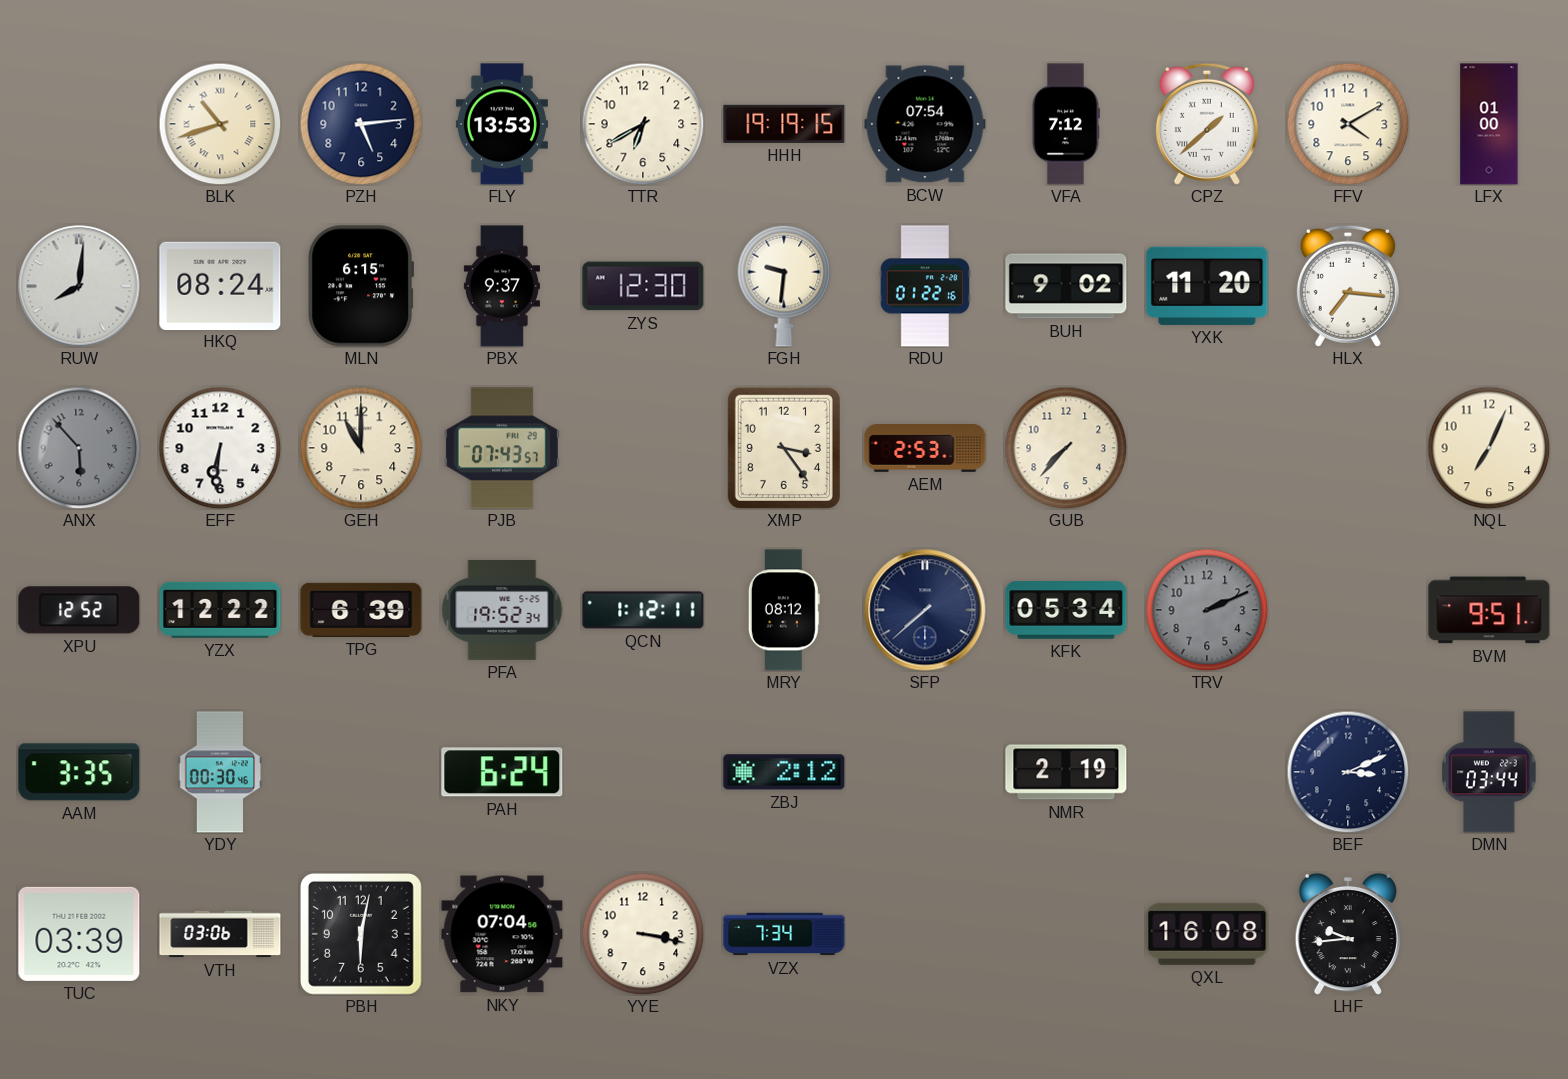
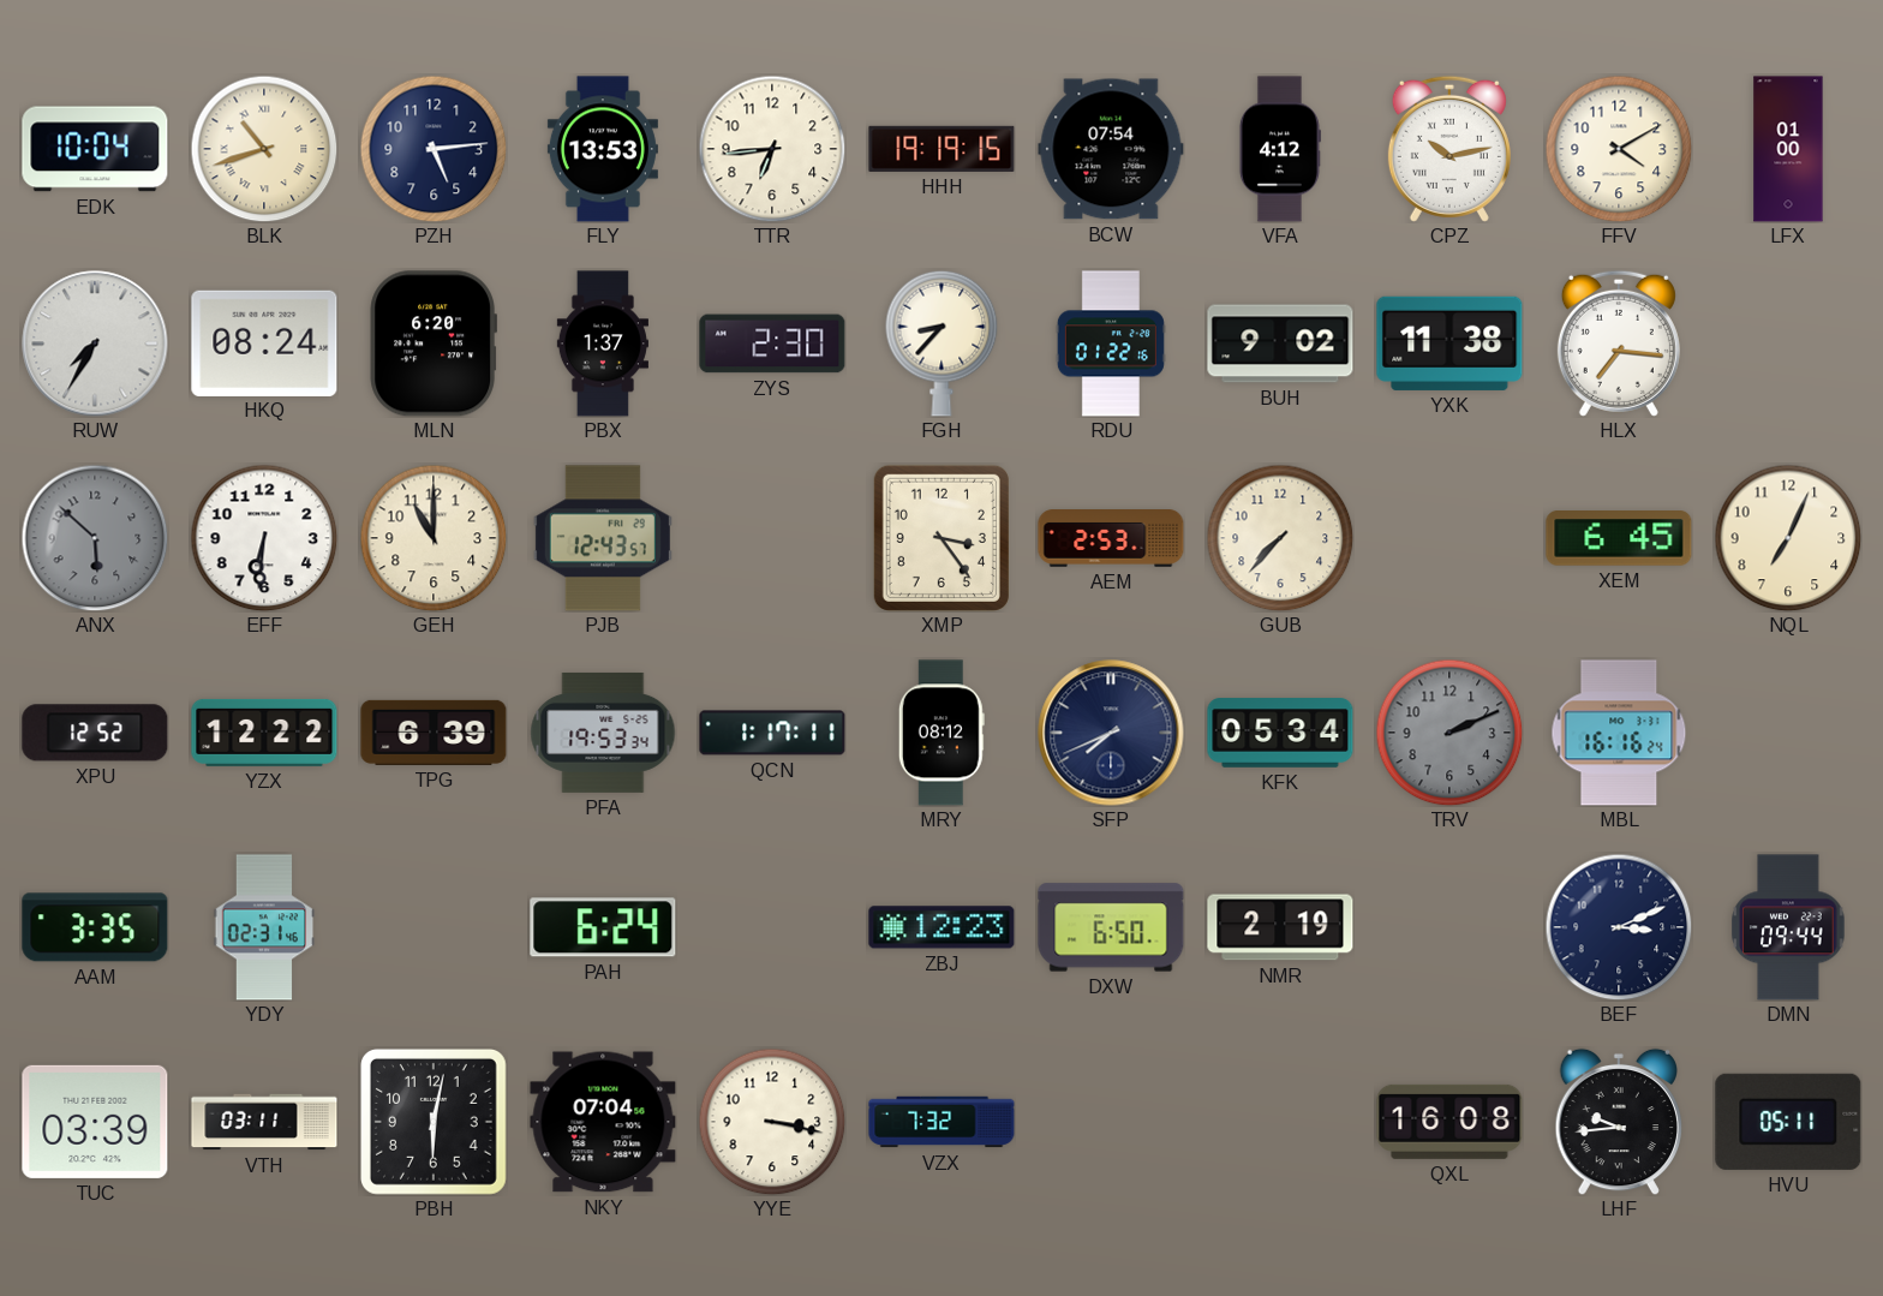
EDK: none -> 10:04 (95, 149)
TTR: 6:40 -> 6:44 (772, 149)
VFA: 7:12 -> 4:12 (1280, 149)
CPZ: 1:38 -> 10:13 (1449, 149)
RUW: 8:01 -> 7:35 (95, 344)
MLN: 6:15 -> 6:20 (432, 344)
PBX: 9:37 -> 1:37 (603, 344)
ZYS: 12:30 -> 2:30 (772, 344)
FGH: 9:31 -> 8:37 (941, 344)
YXK: 11:20 -> 11:38 (1449, 344)
ANX: 5:53 -> 5:52 (95, 538)
PJB: 07:43 -> 12:43 (603, 538)
XEM: none -> 6:45 (1619, 539)
PFA: 19:52 -> 19:53 (603, 733)
QCN: 1:12 -> 1:17 (772, 733)
SFP: 7:38 -> 7:41 (1111, 733)
MBL: none -> 16:16 (1619, 733)
BVM: 9:51 -> none (1489, 610)
YDY: 00:30 -> 02:31 (264, 927)
ZBJ: 2:12 -> 12:23 (941, 927)
DXW: none -> 6:50 (1111, 927)
DMN: 03:44 -> 09:44 (1788, 927)
VTH: 03:06 -> 03:11 (264, 1122)
VZX: 7:34 -> 7:32 (941, 1122)
HVU: none -> 05:11 (1788, 1122)
